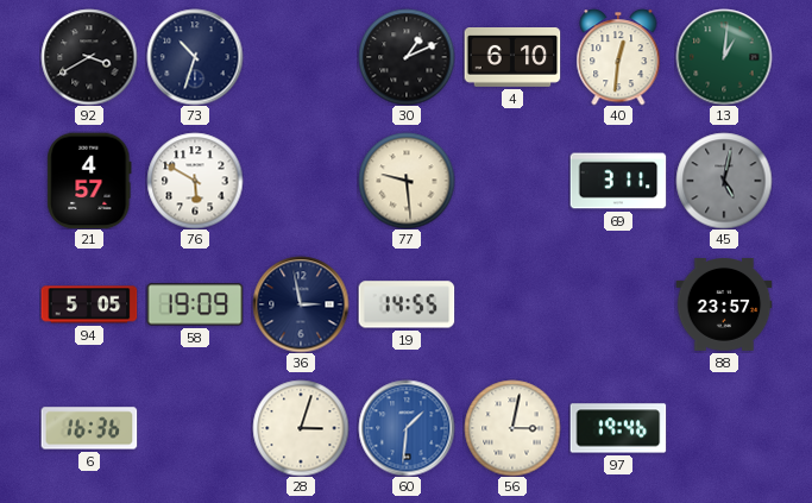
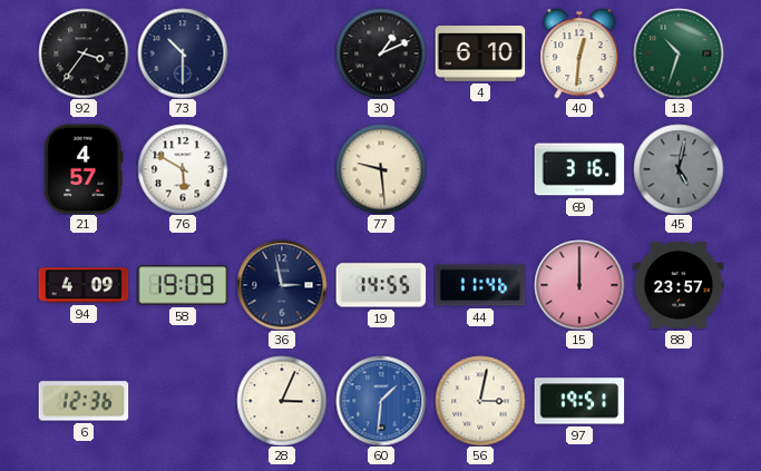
92: 3:40 -> 3:36 (84, 53)
73: 10:33 -> 10:30 (183, 53)
13: 1:01 -> 10:33 (679, 53)
69: 3:11 -> 3:16 (579, 169)
94: 5:05 -> 4:09 (84, 285)
44: none -> 11:46 (480, 285)
15: none -> 12:00 (579, 285)
6: 16:36 -> 12:36 (84, 401)
28: 3:03 -> 3:04 (282, 401)
97: 19:46 -> 19:51 (579, 401)
